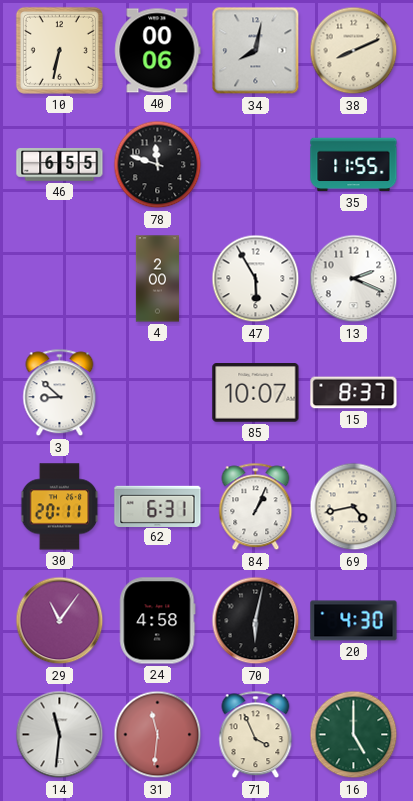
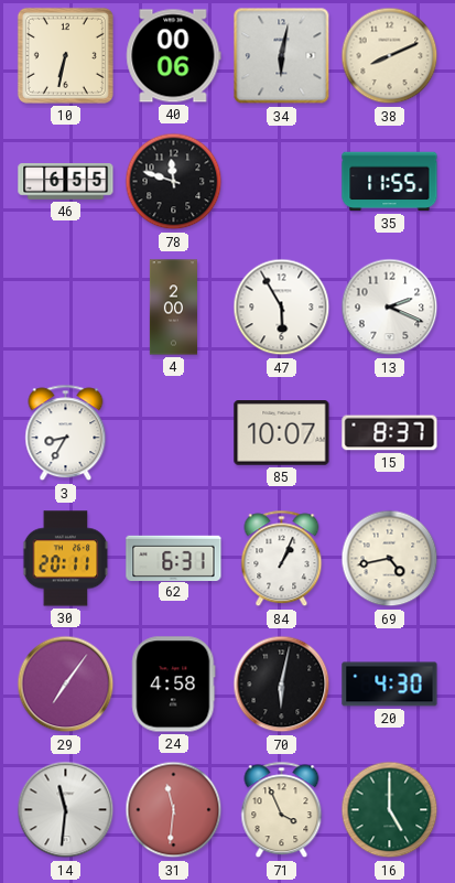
34: 8:02 -> 6:02 (282, 56)
3: 8:52 -> 8:35 (66, 433)
29: 11:06 -> 7:06 (66, 685)
